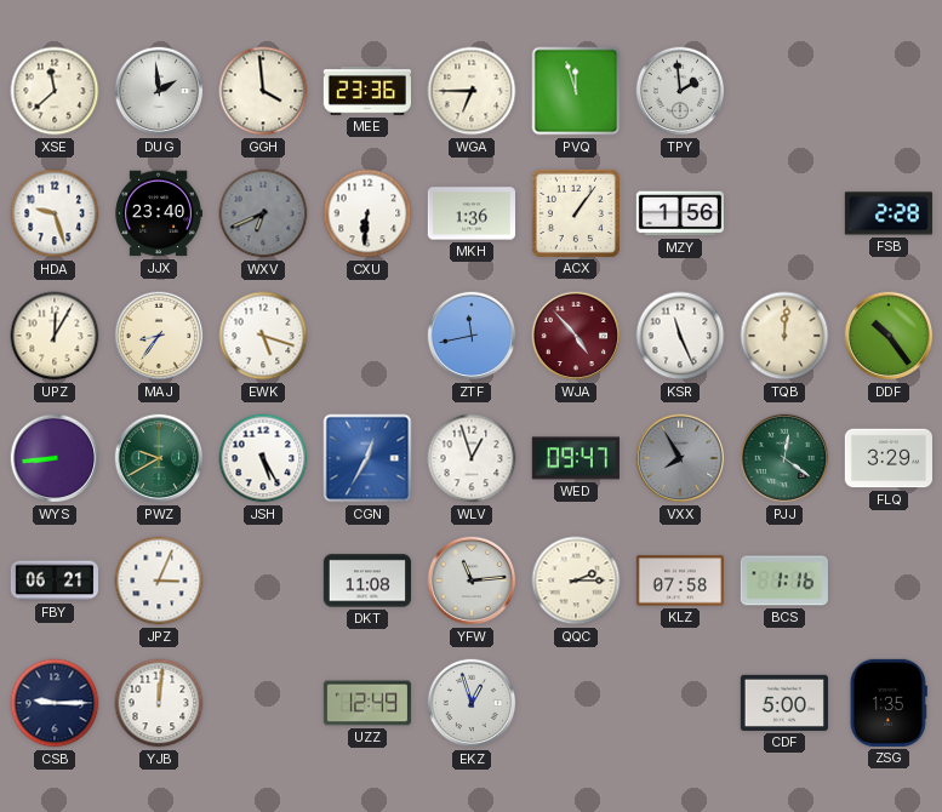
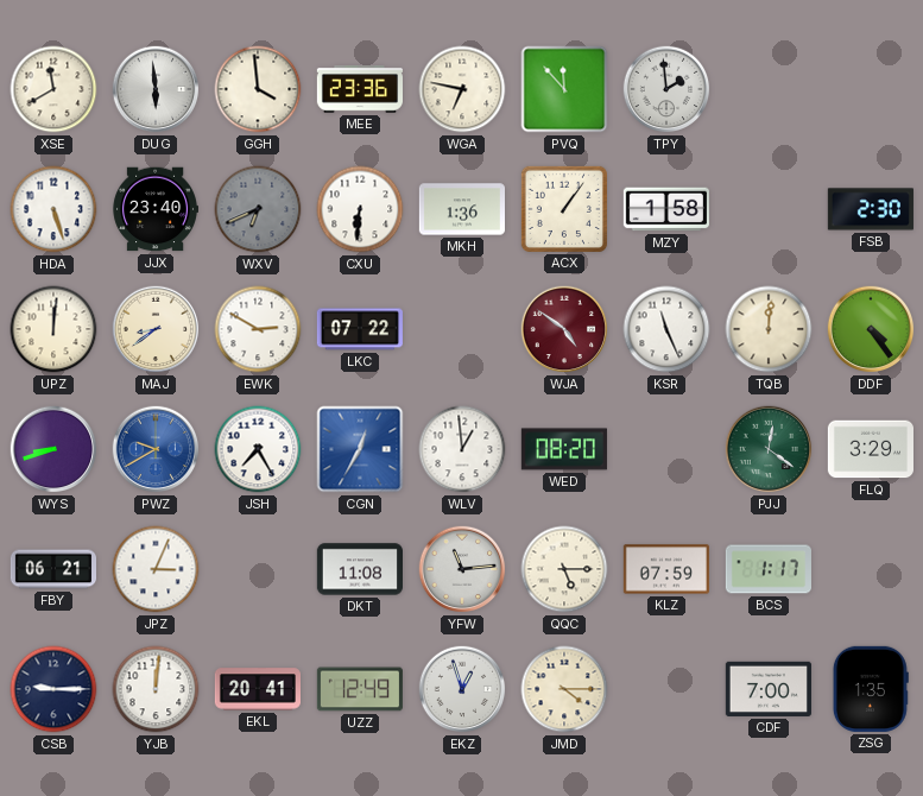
XSE: 11:38 -> 11:40 (53, 89)
DUG: 1:59 -> 5:59 (156, 89)
WGA: 6:45 -> 6:47 (462, 89)
PVQ: 11:57 -> 11:53 (564, 89)
HDA: 9:27 -> 5:27 (53, 209)
MZY: 1:56 -> 1:58 (666, 209)
FSB: 2:28 -> 2:30 (871, 209)
UPZ: 12:05 -> 12:01 (53, 329)
MAJ: 8:36 -> 8:39 (156, 329)
EWK: 5:18 -> 2:50 (258, 329)
LKC: none -> 07:22 (360, 329)
ZTF: 11:43 -> none (472, 336)
WJA: 4:53 -> 4:51 (564, 329)
DDF: 10:24 -> 4:24 (871, 329)
WYS: 8:44 -> 8:42 (53, 449)
PWZ dial: green -> blue (156, 449)
JSH: 5:25 -> 7:25 (258, 449)
WLV: 12:57 -> 12:59 (462, 449)
WED: 09:47 -> 08:20 (564, 449)
VXX: 7:55 -> none (680, 458)
QQC: 2:15 -> 5:15 (564, 569)
KLZ: 07:58 -> 07:59 (666, 569)
BCS: 1:16 -> 1:17 (769, 569)
EKL: none -> 20:41 (257, 689)
JMD: none -> 4:15 (564, 689)
CDF: 5:00 -> 7:00 (769, 689)
